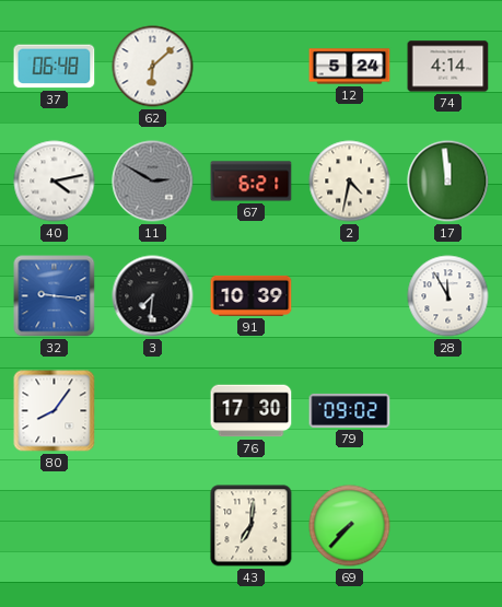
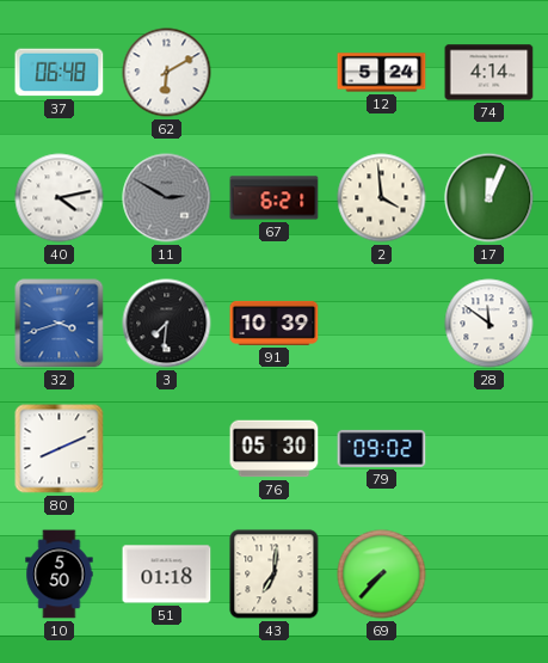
62: 6:08 -> 6:10 (167, 73)
2: 4:32 -> 3:59 (382, 198)
17: 11:59 -> 12:04 (489, 198)
32: 9:16 -> 3:42 (60, 324)
28: 11:55 -> 11:51 (489, 324)
80: 8:06 -> 8:11 (60, 449)
76: 17:30 -> 05:30 (275, 449)
10: none -> 5:50 (60, 575)
51: none -> 01:18 (167, 575)
